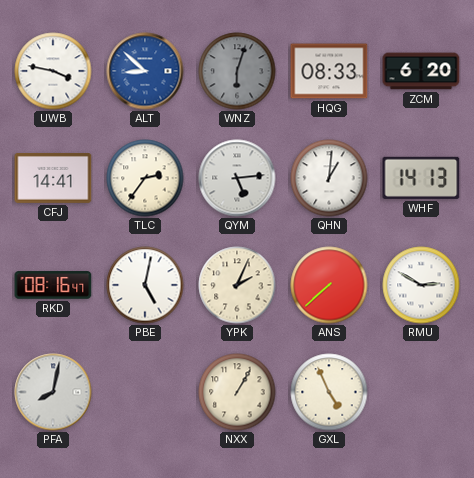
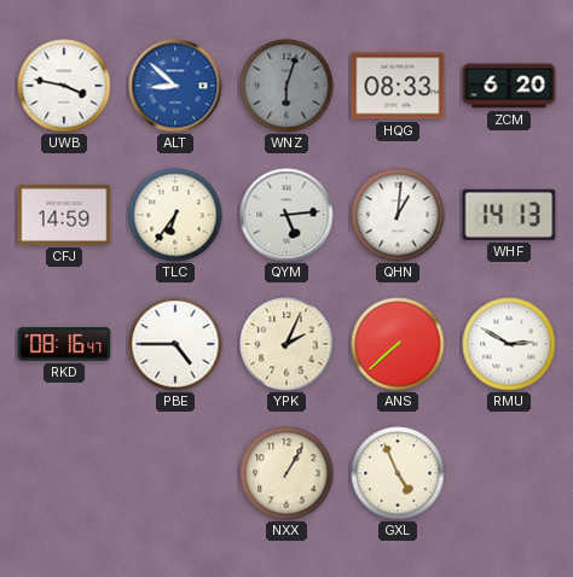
CFJ: 14:41 -> 14:59 (64, 216)
TLC: 2:36 -> 6:36 (175, 215)
PBE: 5:02 -> 4:45 (175, 344)
PFA: 8:02 -> none (53, 392)
